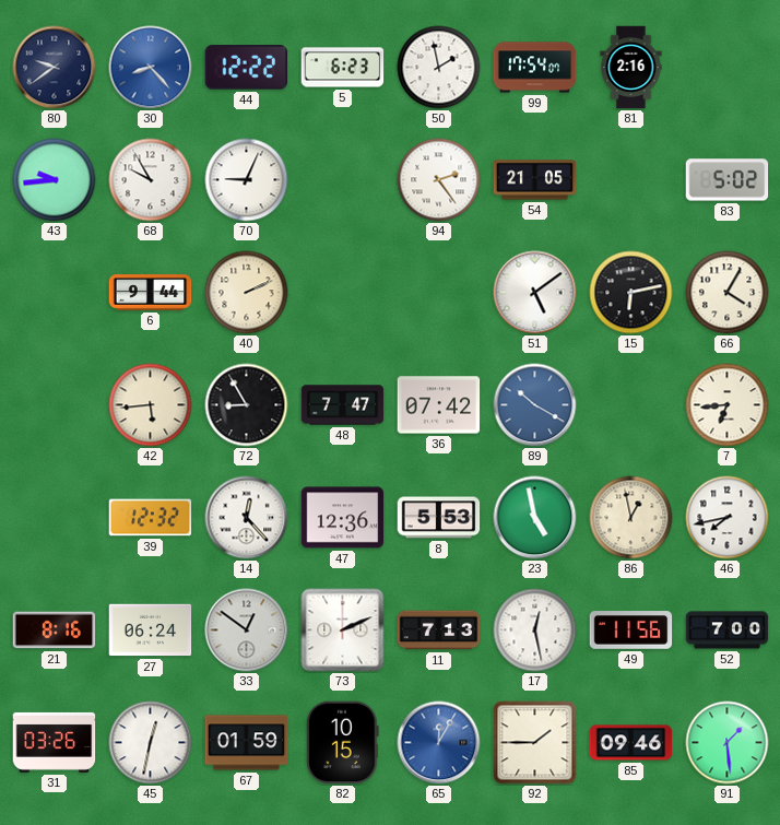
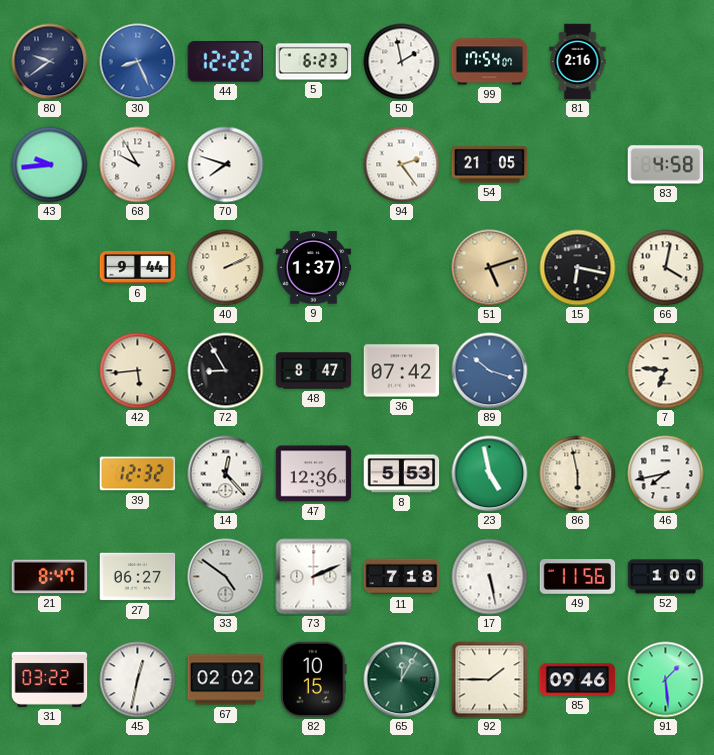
30: 8:23 -> 8:26 (138, 62)
70: 9:04 -> 7:48 (226, 165)
83: 5:02 -> 4:58 (666, 165)
9: none -> 1:37 (314, 268)
51: 5:09 -> 5:12 (490, 268)
51 dial: white -> champagne (490, 268)
15: 6:13 -> 6:17 (578, 268)
66: 4:05 -> 4:02 (666, 268)
48: 7:47 -> 8:47 (314, 371)
89: 10:20 -> 10:18 (490, 371)
7: 6:44 -> 6:46 (666, 371)
86: 12:58 -> 5:58 (578, 474)
21: 8:16 -> 8:47 (50, 577)
27: 06:24 -> 06:27 (138, 577)
33: 12:51 -> 4:51 (226, 577)
11: 7:13 -> 7:18 (402, 577)
17: 12:28 -> 5:28 (490, 577)
52: 7:00 -> 1:00 (666, 577)
31: 03:26 -> 03:22 (50, 679)
67: 01:59 -> 02:02 (226, 680)
65 dial: blue -> green (402, 680)
